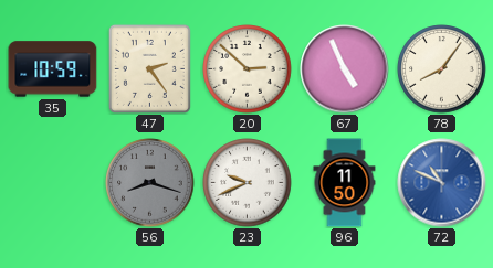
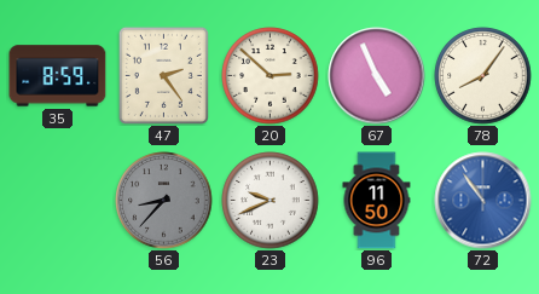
35: 10:59 -> 8:59 (58, 76)
56: 8:18 -> 8:37 (164, 201)
72: 10:49 -> 10:54 (483, 201)
